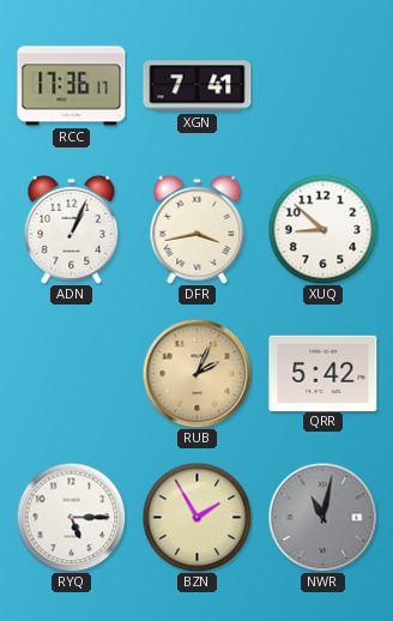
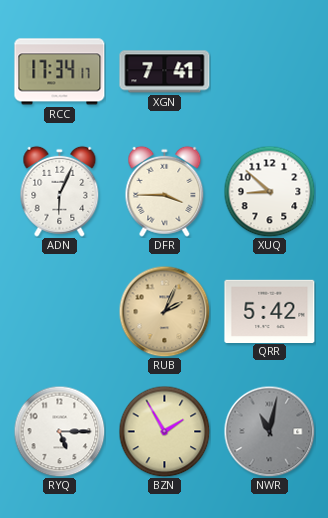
RCC: 17:36 -> 17:34 (60, 72)
ADN: 1:04 -> 6:04 (60, 191)
DFR: 3:43 -> 3:45 (165, 191)
